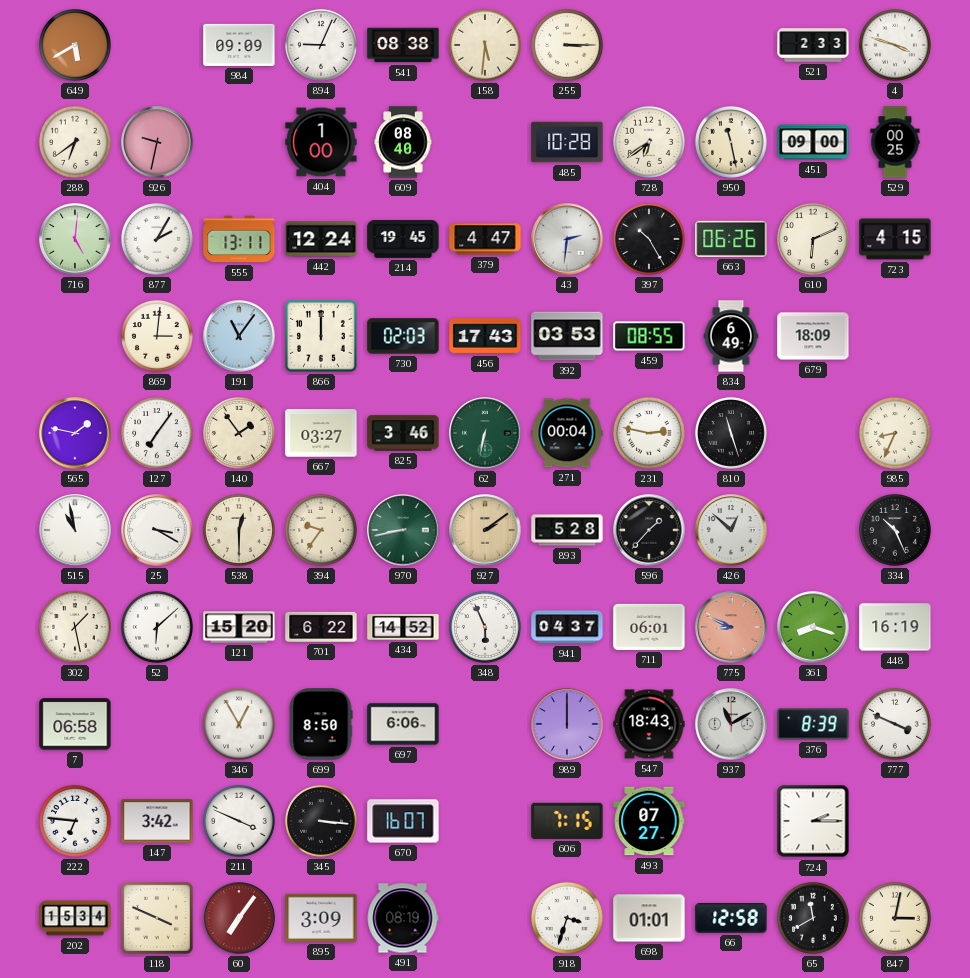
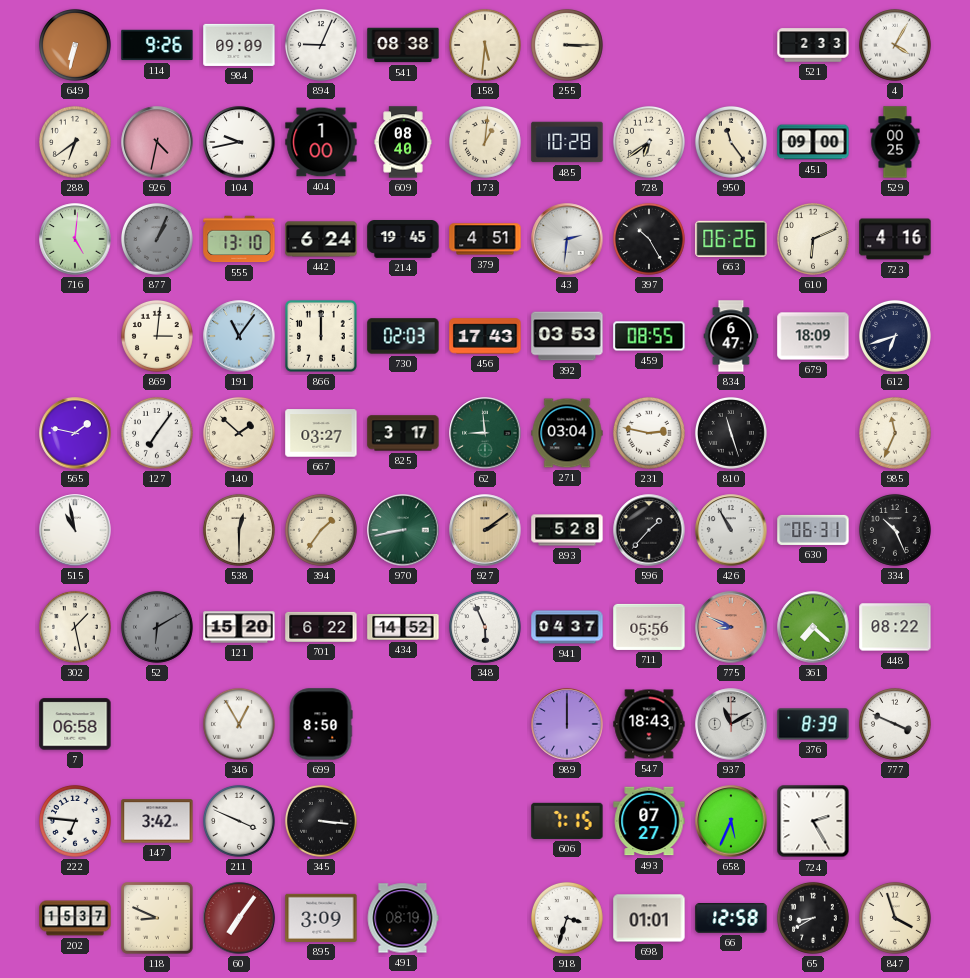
649: 5:40 -> 6:32 (75, 45)
114: none -> 9:26 (157, 45)
4: 3:48 -> 4:05 (895, 45)
926: 9:32 -> 4:32 (157, 142)
104: none -> 9:43 (239, 142)
173: none -> 1:01 (485, 142)
950: 11:28 -> 11:24 (731, 142)
877: 2:05 -> 1:04 (157, 239)
877 dial: white -> grey (157, 239)
555: 13:11 -> 13:10 (239, 239)
442: 12:24 -> 6:24 (321, 239)
379: 4:47 -> 4:51 (485, 239)
723: 4:15 -> 4:16 (895, 239)
834: 6:49 -> 6:47 (731, 336)
612: none -> 6:42 (895, 336)
140: 1:54 -> 1:52 (239, 433)
825: 3:46 -> 3:17 (403, 433)
62: 6:32 -> 8:59 (485, 433)
271: 00:04 -> 03:04 (567, 433)
985: 8:34 -> 11:34 (895, 433)
25: 3:20 -> none (157, 530)
394: 9:36 -> 1:36 (321, 530)
426: 12:52 -> 10:55 (731, 530)
630: none -> 06:31 (813, 530)
52: 6:08 -> 6:10 (157, 627)
52 dial: white -> grey (157, 627)
711: 06:01 -> 05:56 (649, 627)
361: 8:18 -> 7:22 (813, 627)
448: 16:19 -> 08:22 (895, 627)
697: 6:06 -> none (403, 724)
670: 16:07 -> none (403, 821)
658: none -> 5:34 (731, 821)
724: 2:15 -> 2:25 (813, 821)
202: 15:34 -> 15:37 (75, 918)
118: 3:49 -> 8:49 (158, 919)
65: 11:40 -> 8:40 (813, 918)
847: 3:02 -> 3:57 (895, 918)
